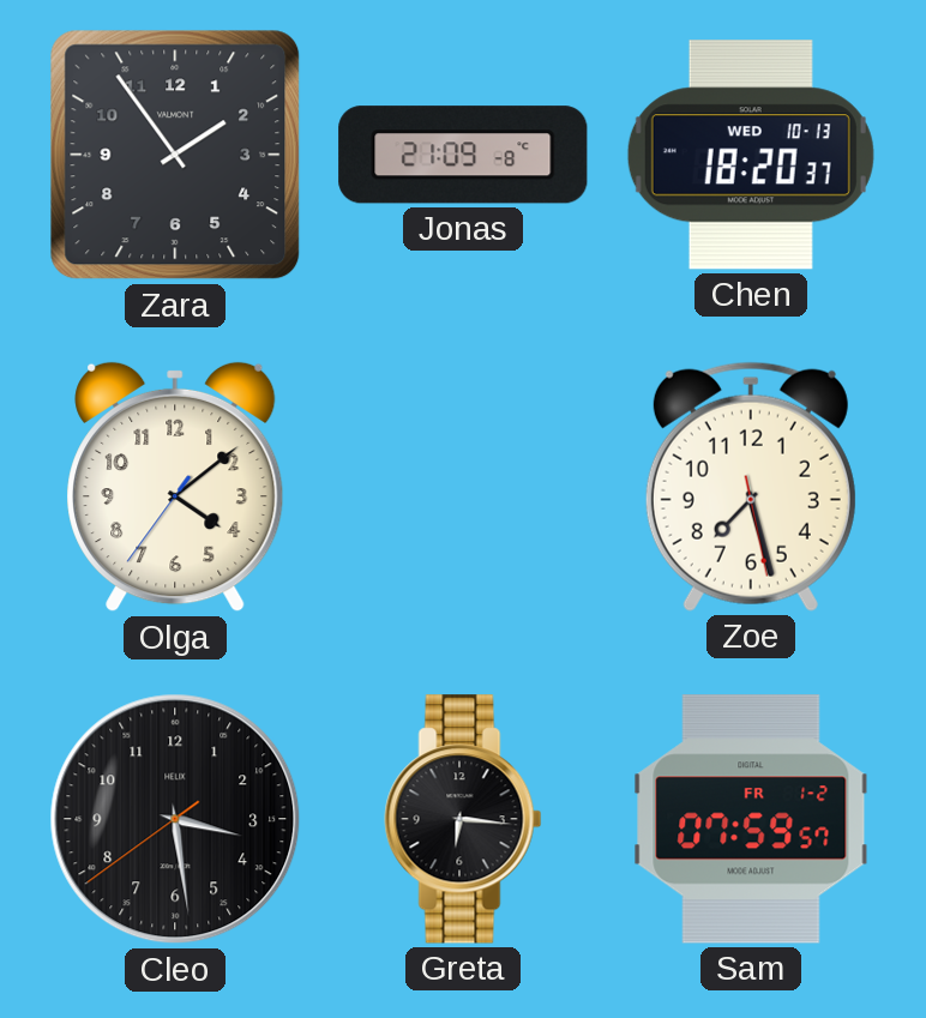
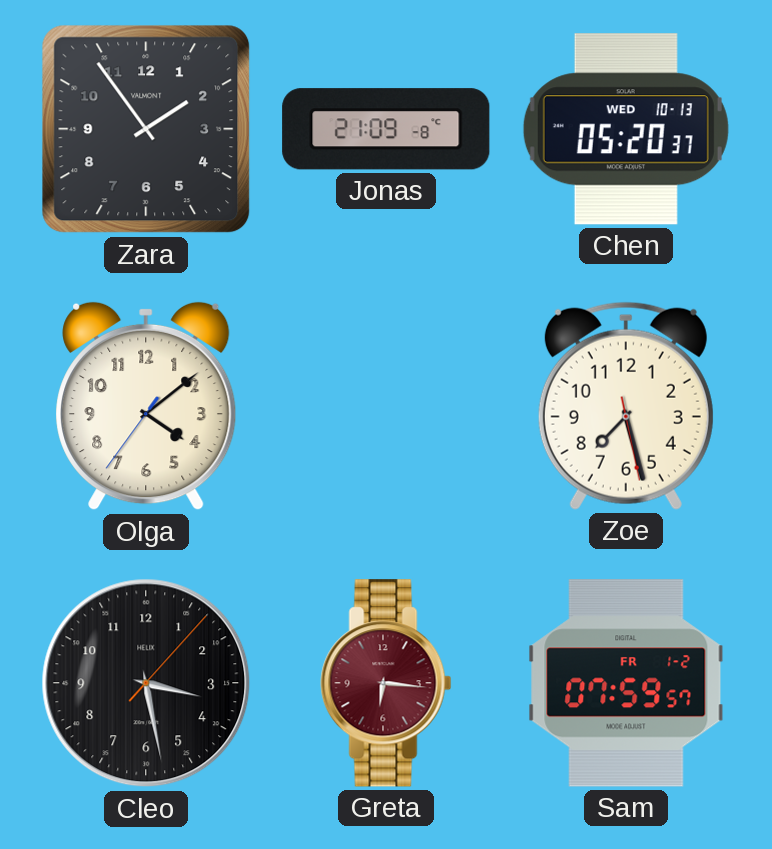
Chen: 18:20 -> 05:20 (626, 129)
Cleo: 3:28:39 -> 3:28:07 (146, 683)
Greta dial: black -> burgundy (386, 683)
